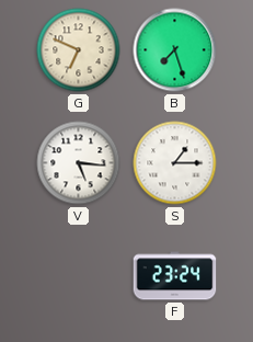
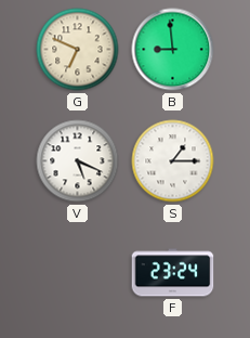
B: 7:27 -> 8:59 (173, 50)
V: 5:16 -> 5:19 (78, 161)
